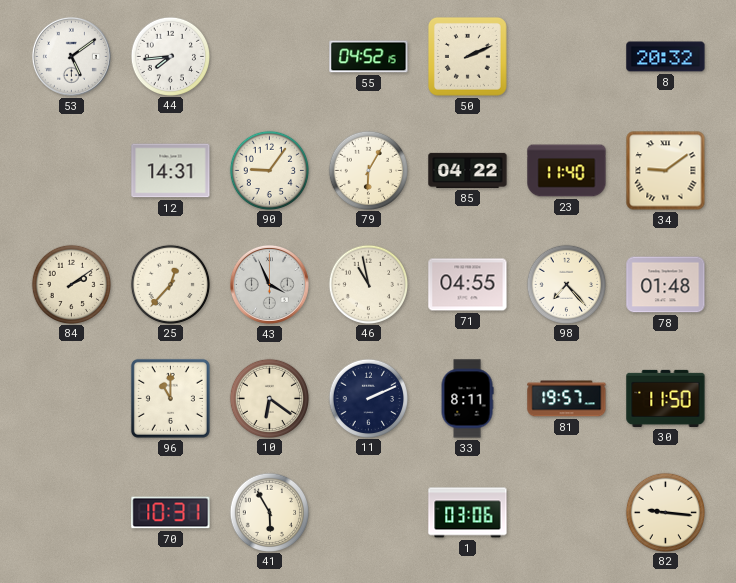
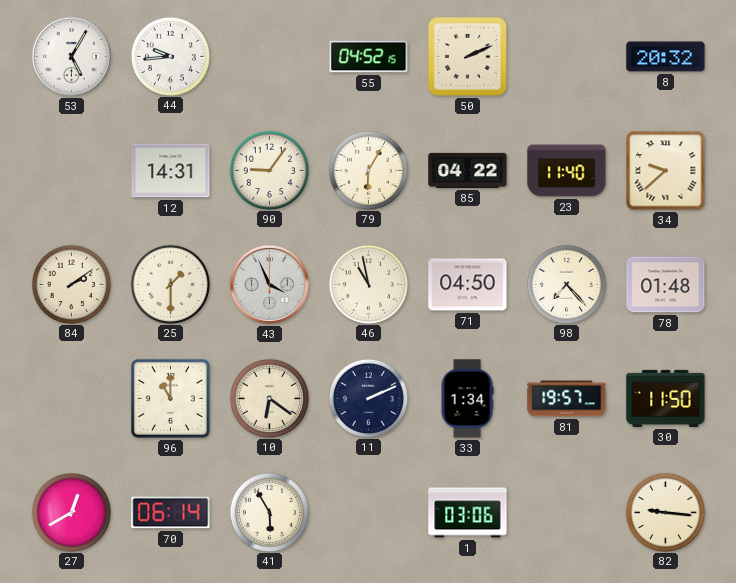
53: 5:09 -> 5:05 (71, 56)
44: 7:44 -> 9:44 (170, 56)
34: 9:09 -> 9:38 (666, 171)
25: 12:37 -> 1:30 (170, 284)
71: 04:55 -> 04:50 (468, 285)
33: 8:11 -> 1:34 (467, 399)
27: none -> 12:40 (71, 512)
70: 10:31 -> 06:14 (171, 513)
